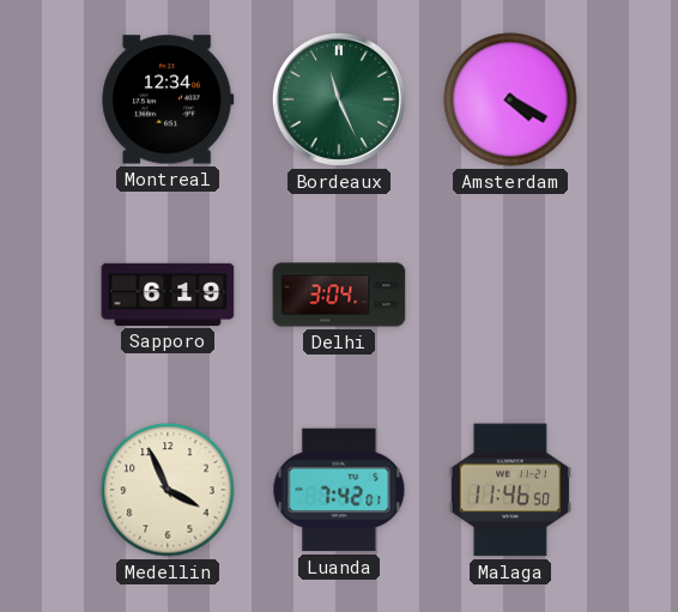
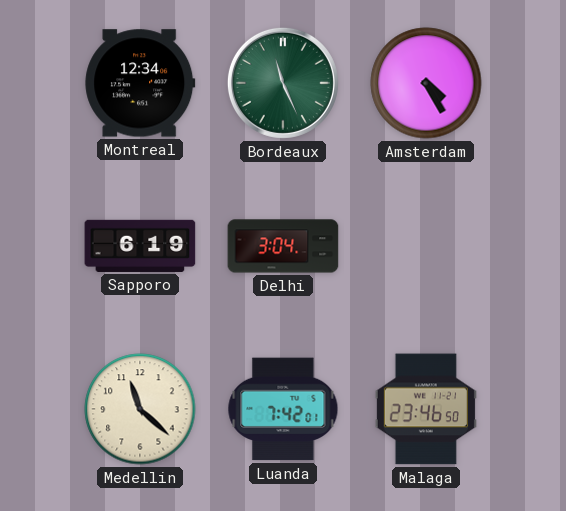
Amsterdam: 4:20 -> 4:25 (426, 83)
Medellin: 3:56 -> 11:22 (140, 409)
Malaga: 11:46 -> 23:46 (426, 409)
